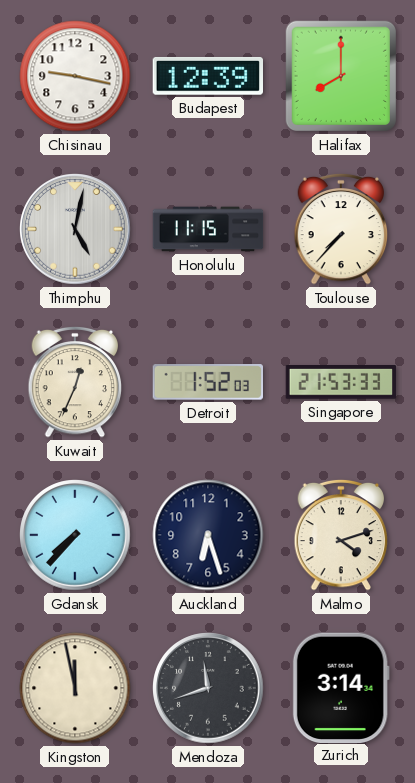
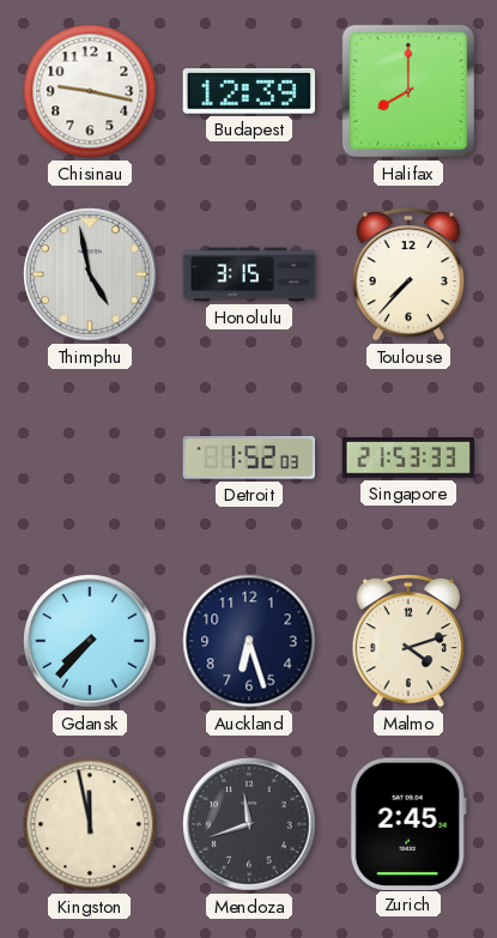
Thimphu: 5:02 -> 4:58 (90, 274)
Honolulu: 11:15 -> 3:15 (249, 274)
Kuwait: 12:34 -> none (75, 382)
Zurich: 3:14 -> 2:45 (408, 823)
